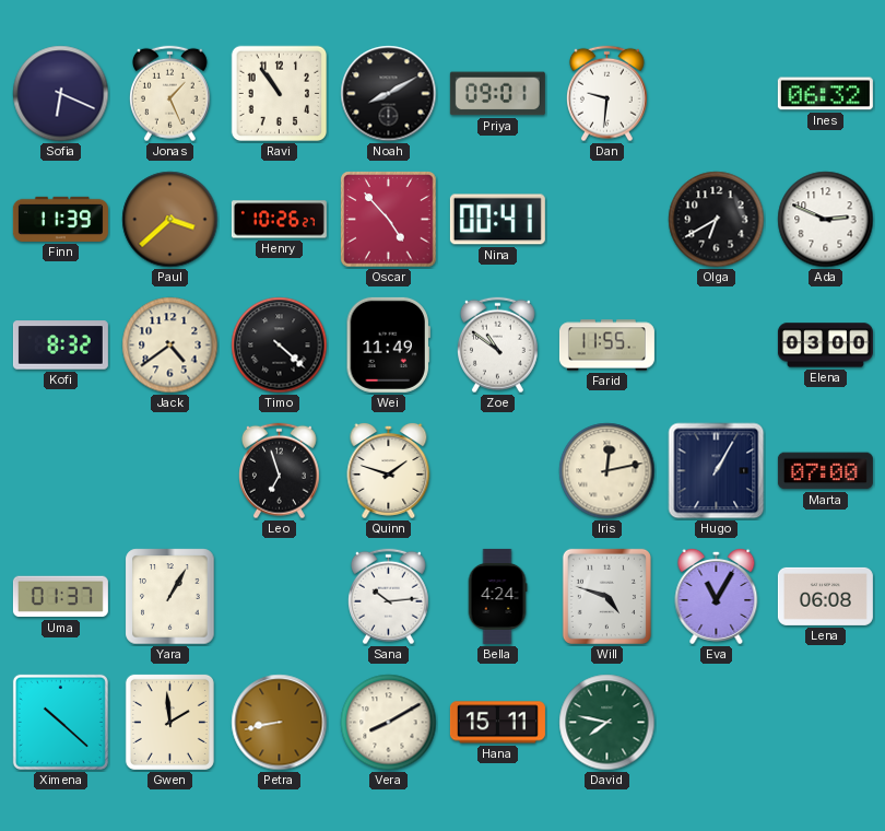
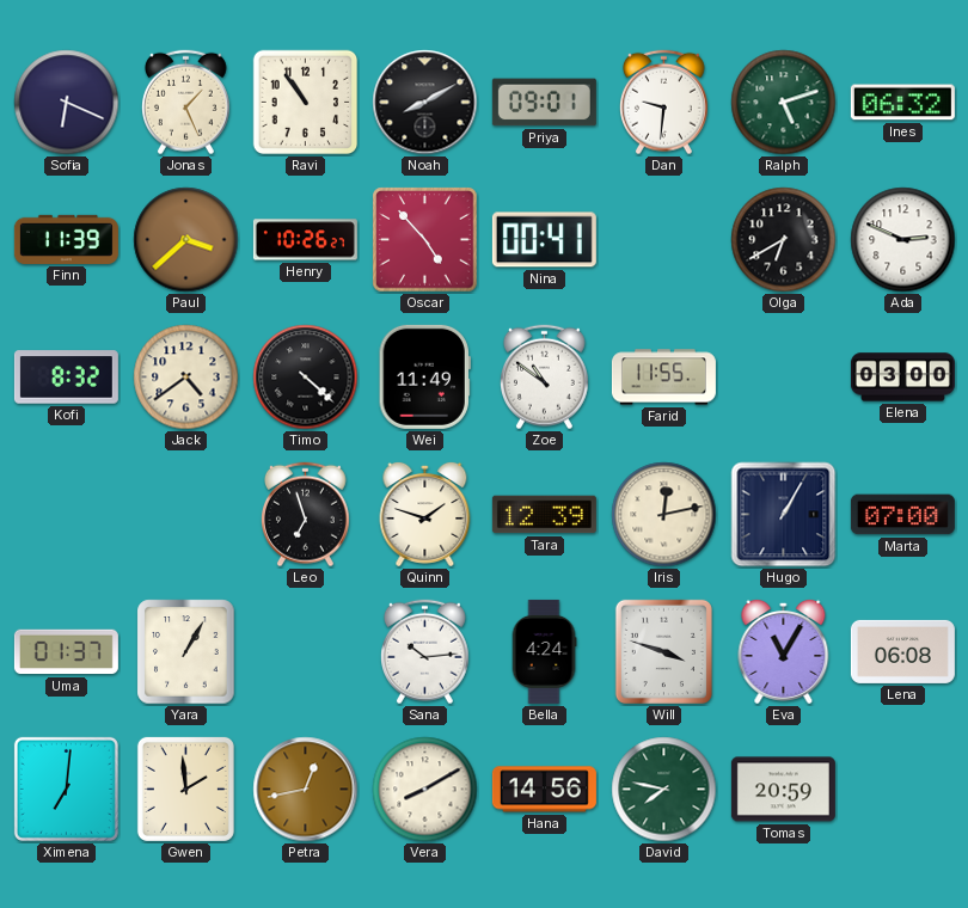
Ralph: none -> 5:12 (784, 103)
Tara: none -> 12:39 (544, 515)
Will: 4:48 -> 3:48 (663, 651)
Ximena: 10:22 -> 7:01 (66, 789)
Petra: 8:43 -> 12:43 (306, 790)
Hana: 15:11 -> 14:56 (544, 790)
Tomas: none -> 20:59 (783, 790)
